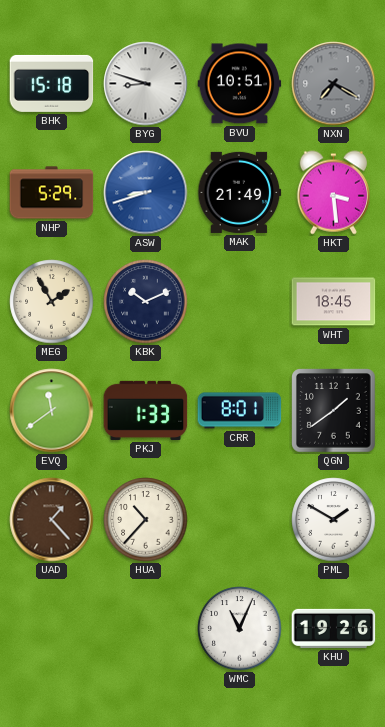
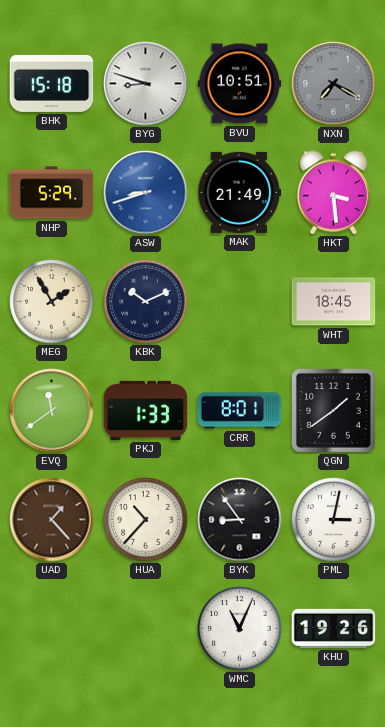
BYK: none -> 8:54 (240, 520)
PML: 1:50 -> 3:02 (334, 520)
